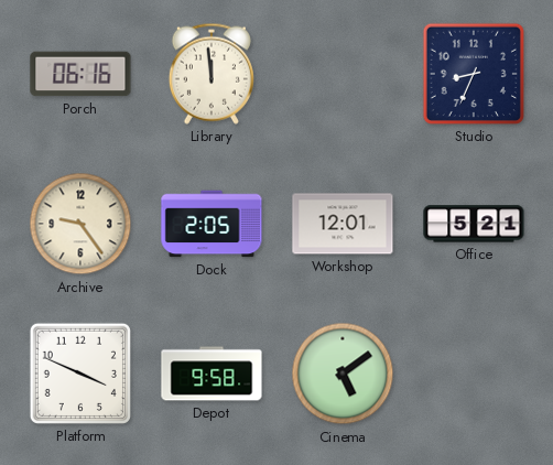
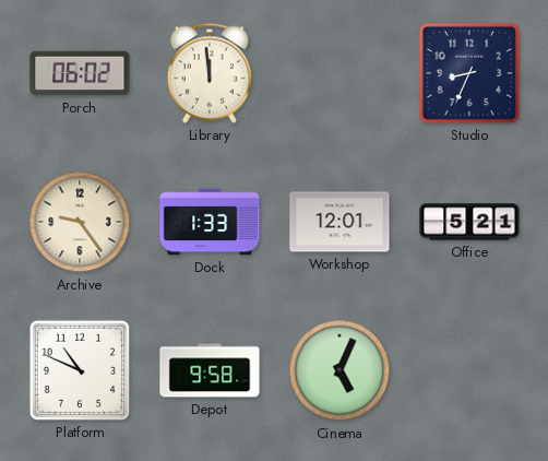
Porch: 06:16 -> 06:02 (80, 73)
Dock: 2:05 -> 1:33 (210, 222)
Platform: 3:49 -> 10:49 (80, 370)
Cinema: 5:09 -> 5:04 (339, 370)
